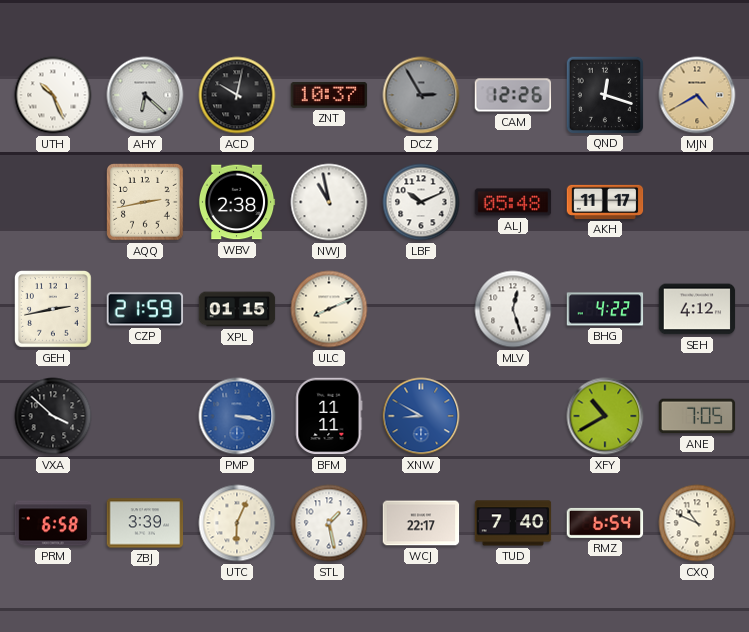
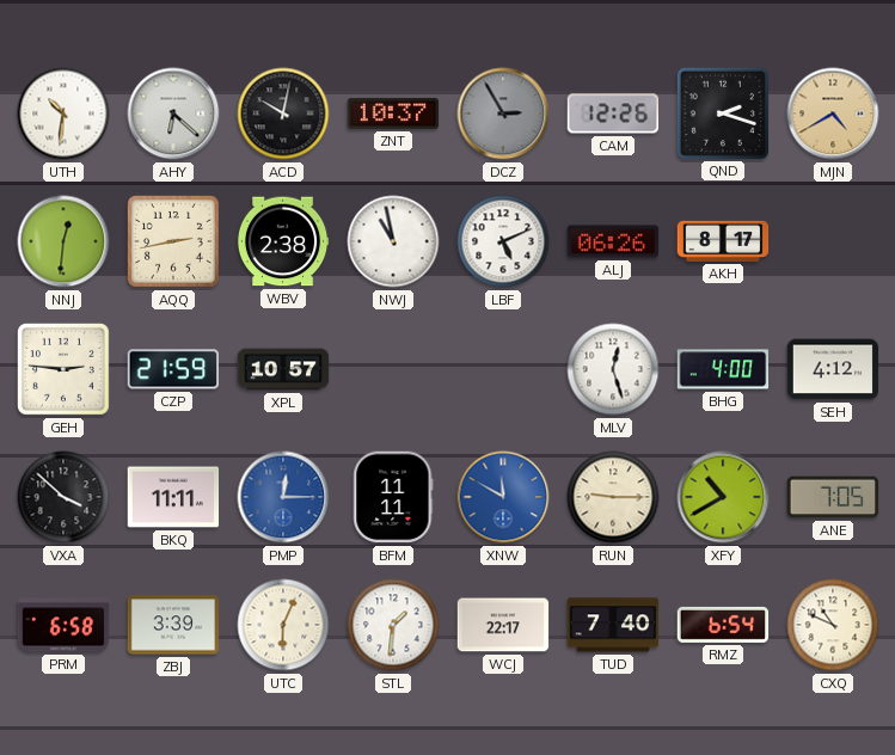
UTH: 10:26 -> 10:31 (63, 113)
QND: 12:18 -> 2:18 (722, 112)
NNJ: none -> 12:31 (63, 241)
LBF: 10:11 -> 5:11 (503, 241)
ALJ: 05:48 -> 06:26 (613, 241)
AKH: 11:17 -> 8:17 (723, 241)
GEH: 2:43 -> 2:46 (65, 370)
XPL: 01:15 -> 10:57 (283, 369)
ULC: 8:11 -> none (329, 309)
BHG: 4:22 -> 4:00 (723, 369)
BKQ: none -> 11:11 (173, 497)
PMP: 3:17 -> 12:15 (283, 497)
XNW: 8:50 -> 11:50 (503, 497)
RUN: none -> 9:15 (613, 497)
STL: 1:28 -> 1:31 (393, 625)
